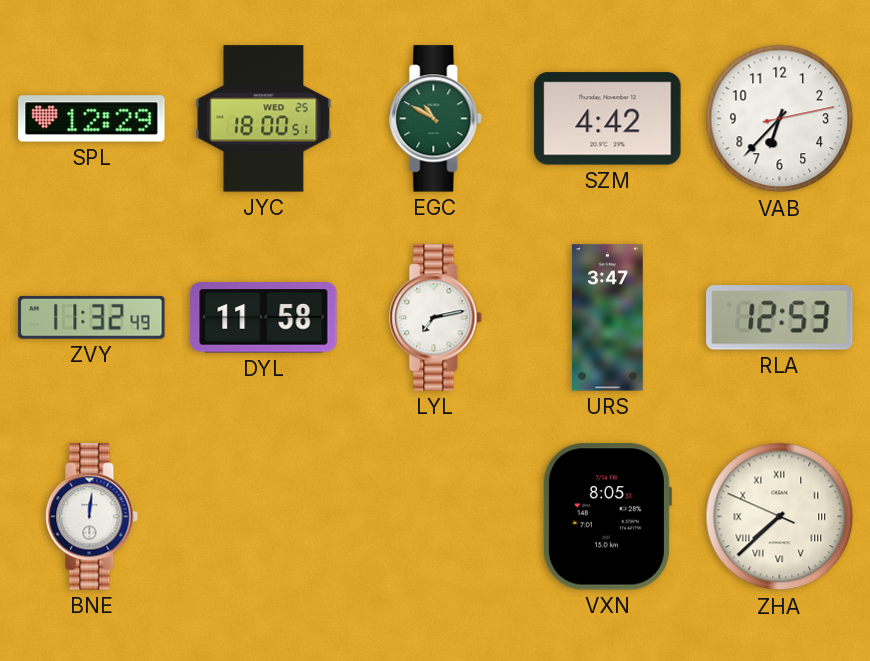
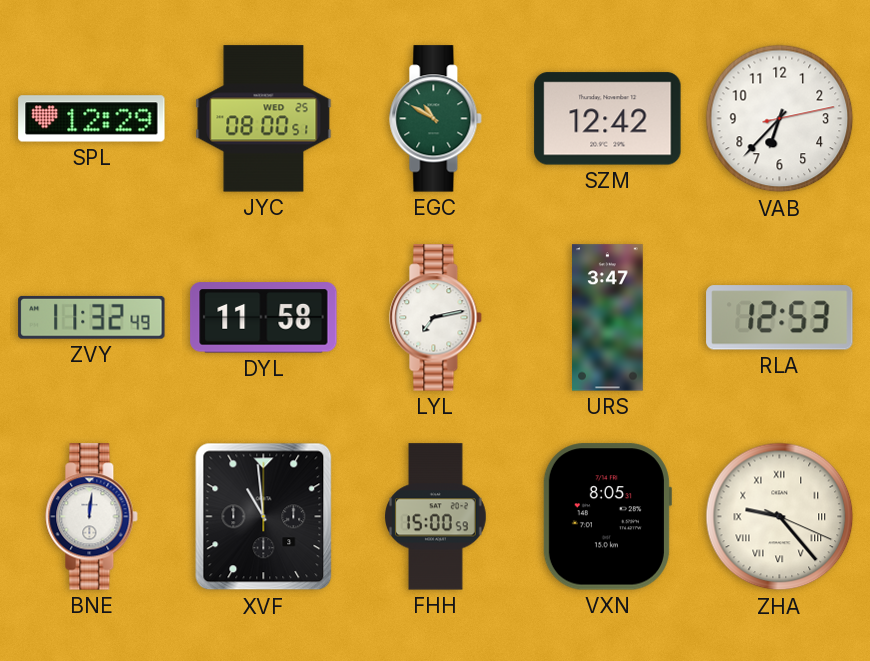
JYC: 18:00 -> 08:00 (264, 119)
SZM: 4:42 -> 12:42 (608, 119)
XVF: none -> 10:59 (264, 517)
FHH: none -> 15:00 (436, 517)
ZHA: 7:37 -> 9:23 (780, 517)
